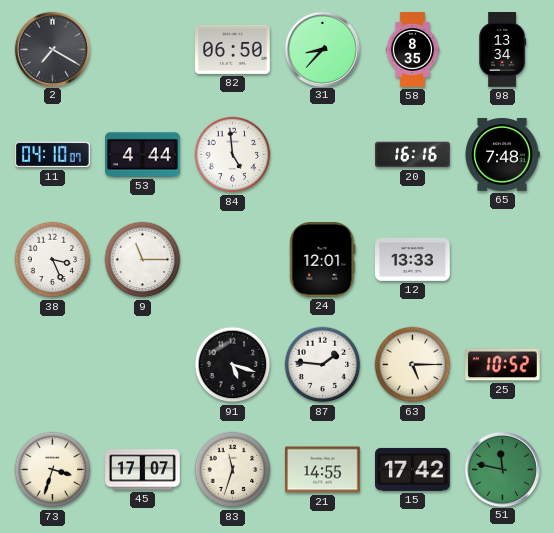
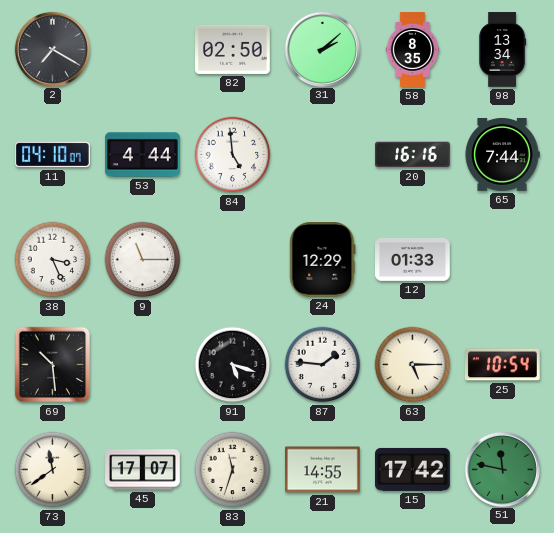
82: 06:50 -> 02:50 (233, 49)
31: 8:37 -> 2:08 (322, 49)
65: 7:48 -> 7:44 (502, 154)
24: 12:01 -> 12:29 (323, 260)
12: 13:33 -> 01:33 (413, 260)
69: none -> 10:29 (53, 365)
25: 10:52 -> 10:54 (503, 365)
73: 3:33 -> 11:39 (53, 470)
